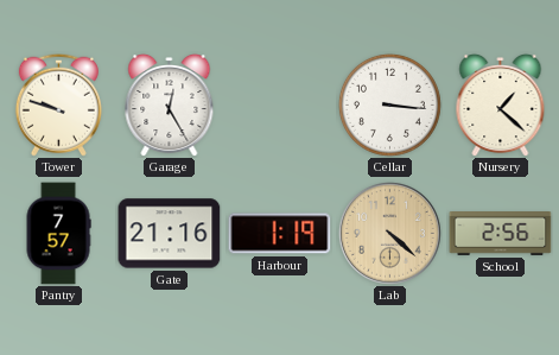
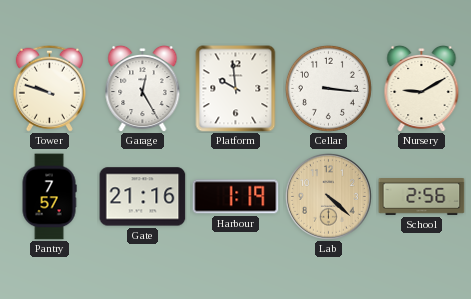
Platform: none -> 9:59 (236, 89)
Nursery: 1:22 -> 9:10 (422, 88)
